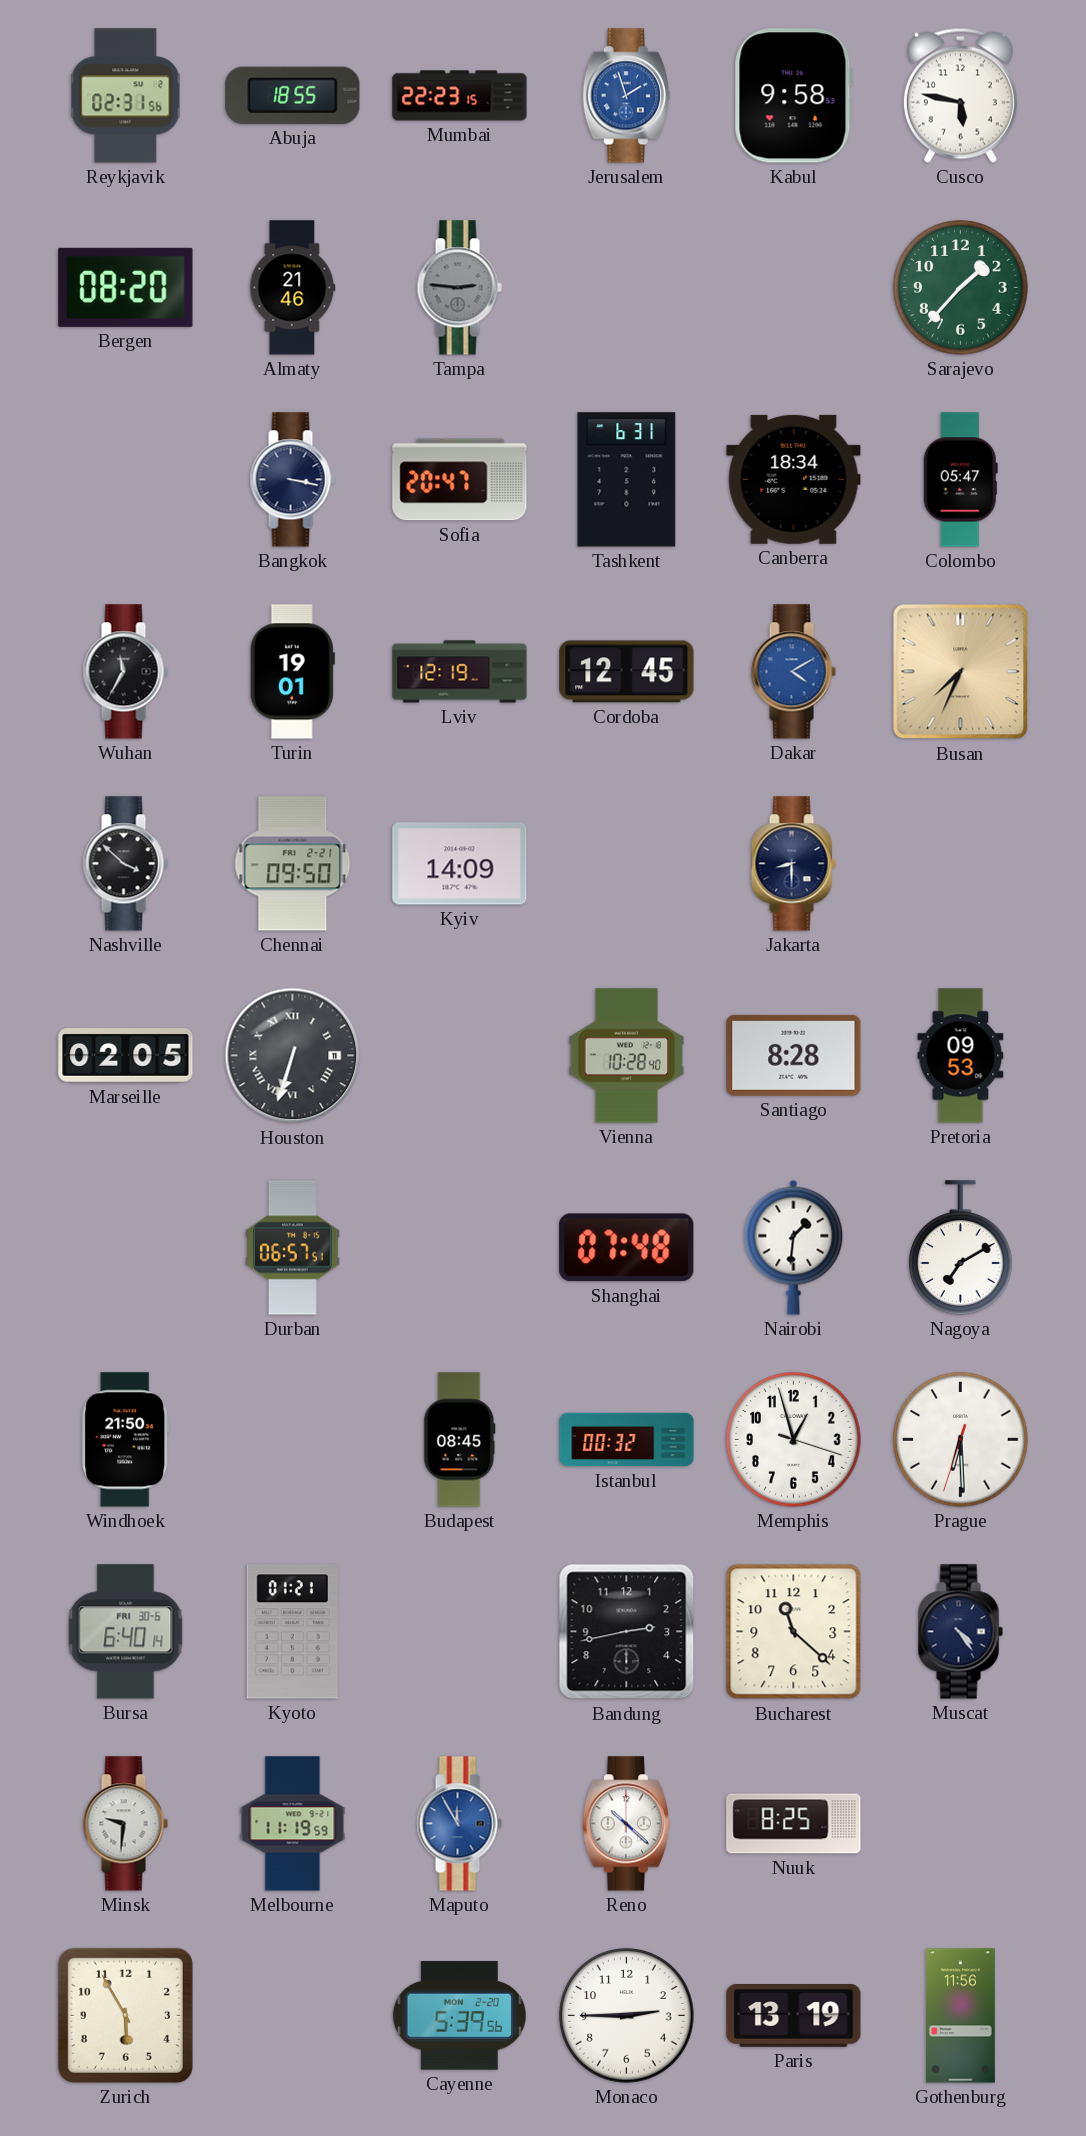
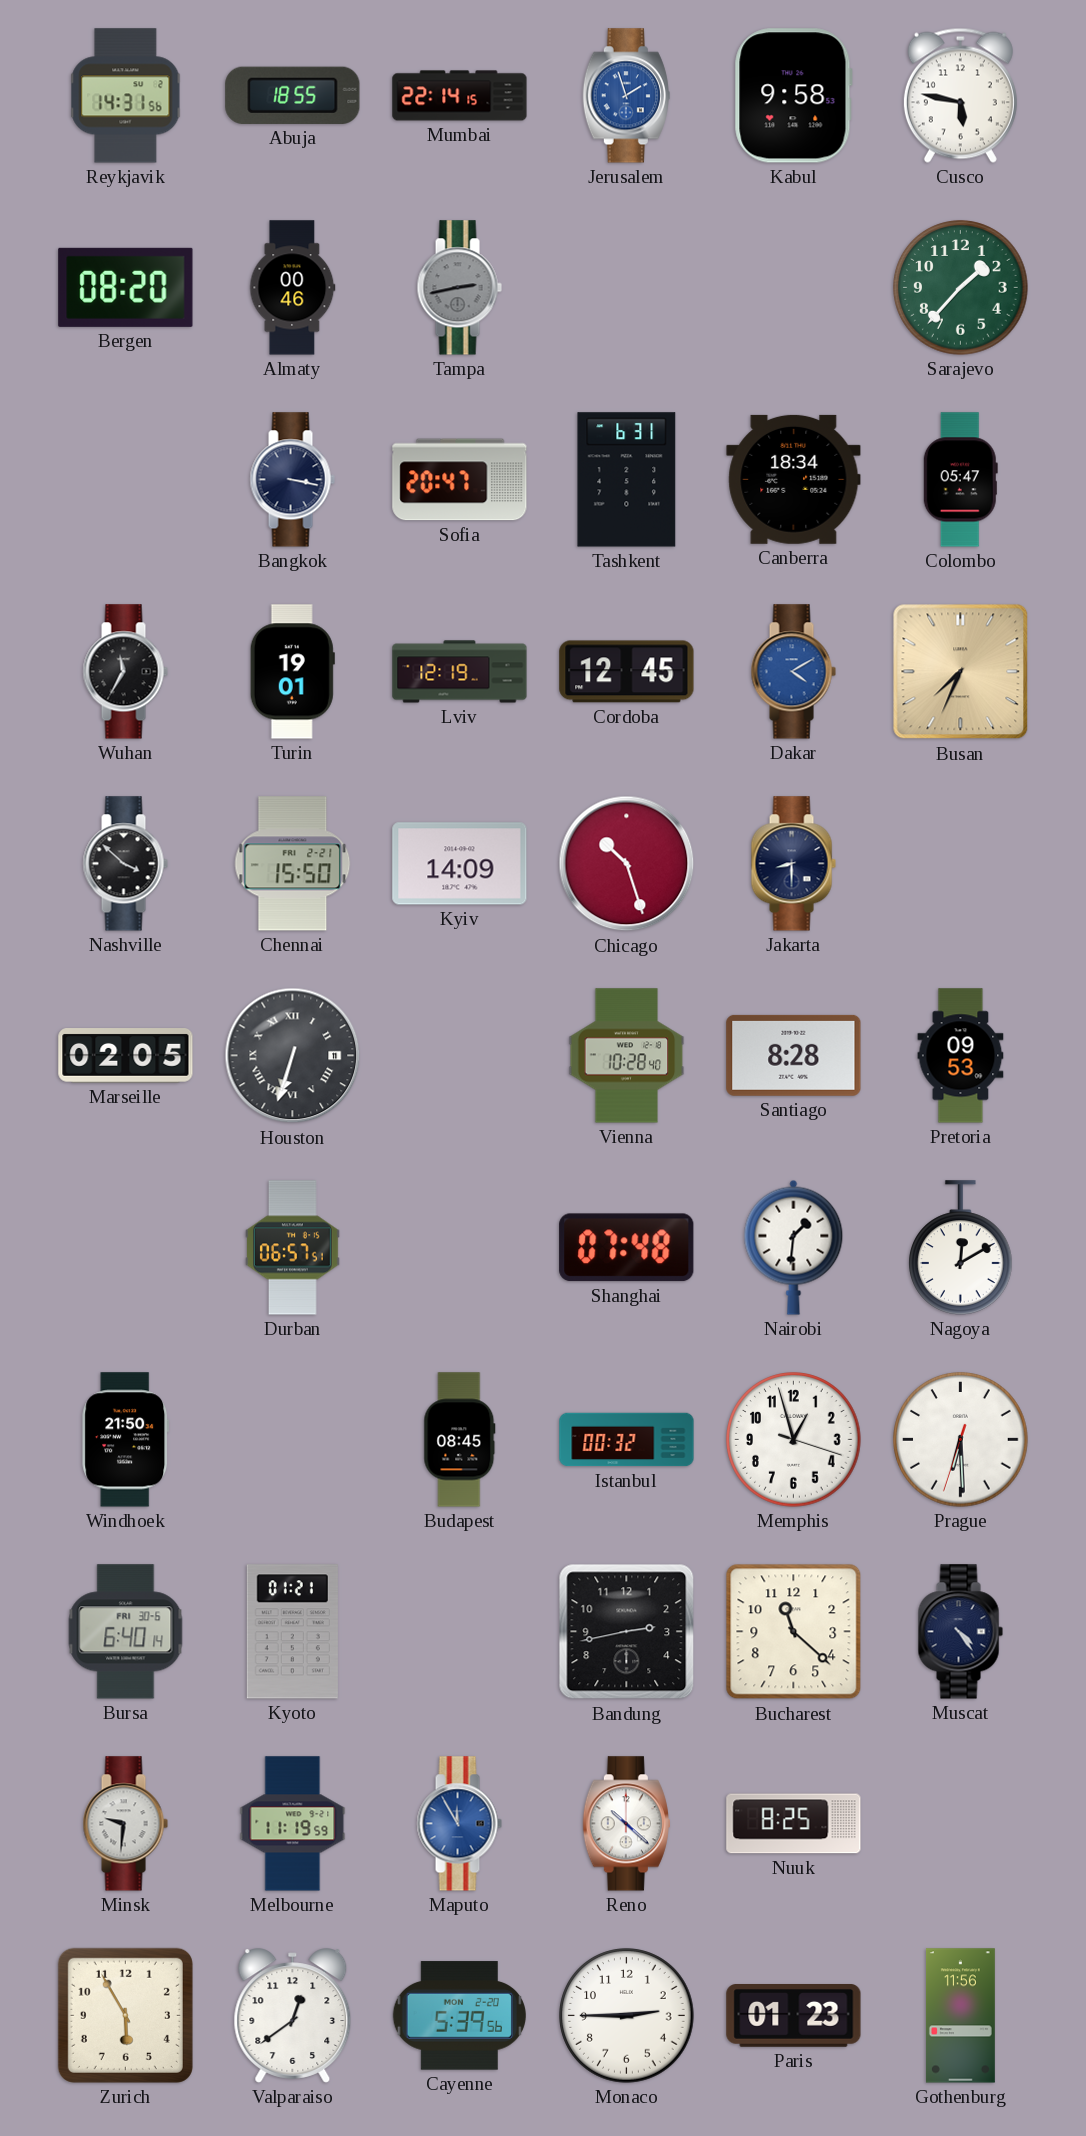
Reykjavik: 02:31 -> 14:31 (126, 96)
Mumbai: 22:23 -> 22:14 (460, 96)
Almaty: 21:46 -> 00:46 (293, 288)
Tampa: 2:46 -> 2:43 (459, 288)
Chennai: 09:50 -> 15:50 (293, 864)
Chicago: none -> 10:27 (627, 864)
Nagoya: 7:10 -> 12:10 (961, 1248)
Valparaiso: none -> 12:39 (293, 2016)
Paris: 13:19 -> 01:23 (794, 2016)
